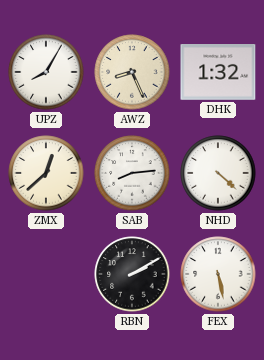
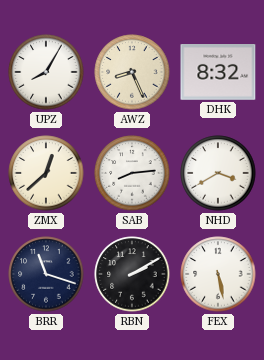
DHK: 1:32 -> 8:32 (218, 73)
NHD: 4:22 -> 3:40 (218, 173)
BRR: none -> 11:18 (46, 274)
